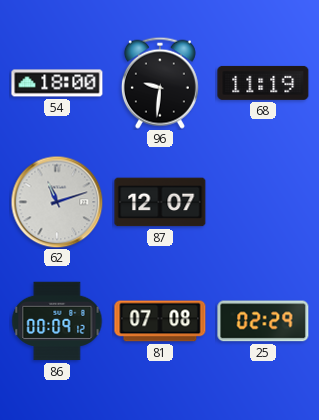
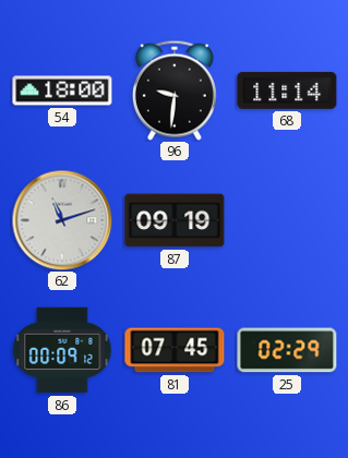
68: 11:19 -> 11:14 (287, 91)
87: 12:07 -> 09:19 (175, 220)
81: 07:08 -> 07:45 (175, 350)
